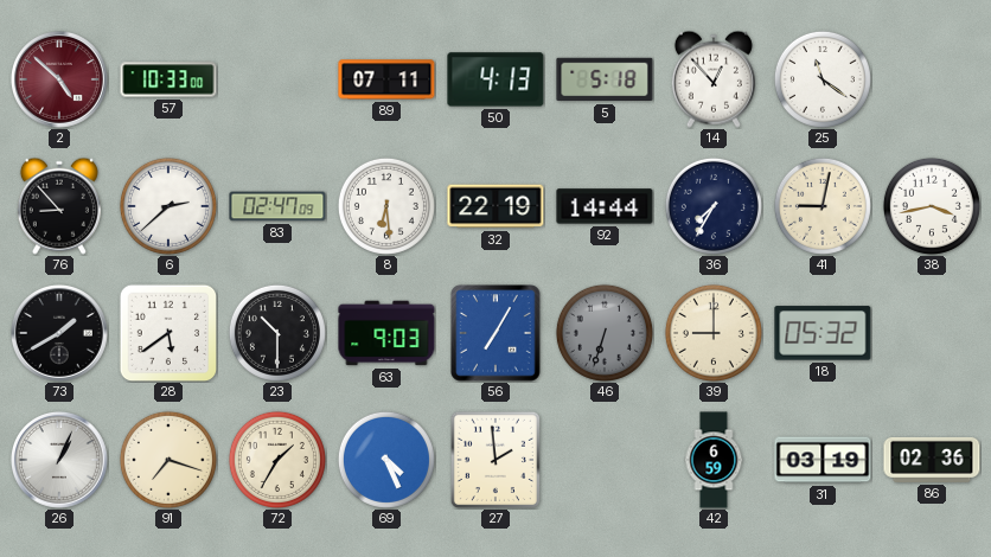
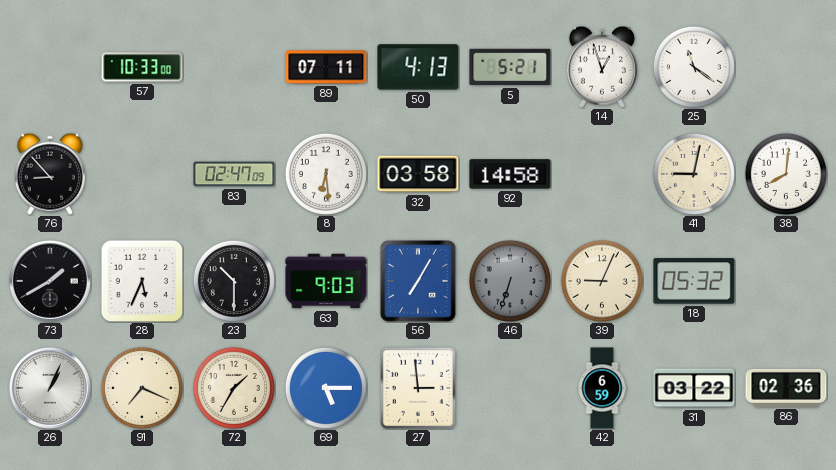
2: 4:52 -> none (60, 81)
5: 5:18 -> 5:21 (510, 67)
14: 12:53 -> 12:57 (602, 67)
6: 2:38 -> none (168, 206)
32: 22:19 -> 03:58 (418, 174)
92: 14:44 -> 14:58 (510, 174)
36: 7:35 -> none (714, 206)
38: 3:43 -> 8:01 (786, 174)
28: 5:39 -> 5:34 (142, 281)
39: 9:00 -> 9:04 (602, 281)
91: 7:18 -> 7:19 (142, 388)
69: 4:26 -> 5:15 (326, 388)
27: 1:59 -> 2:59 (418, 388)
31: 03:19 -> 03:22 (694, 388)
